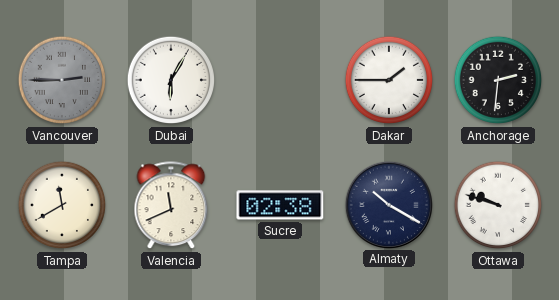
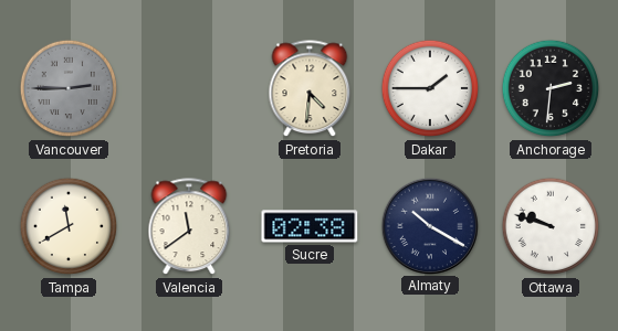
Dubai: 6:05 -> none (171, 80)
Pretoria: none -> 4:31 (310, 89)
Valencia: 11:41 -> 11:39 (189, 227)
